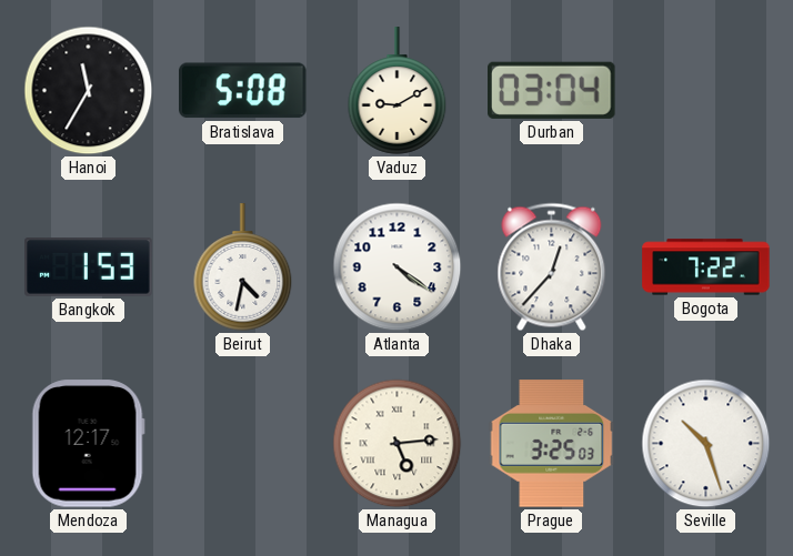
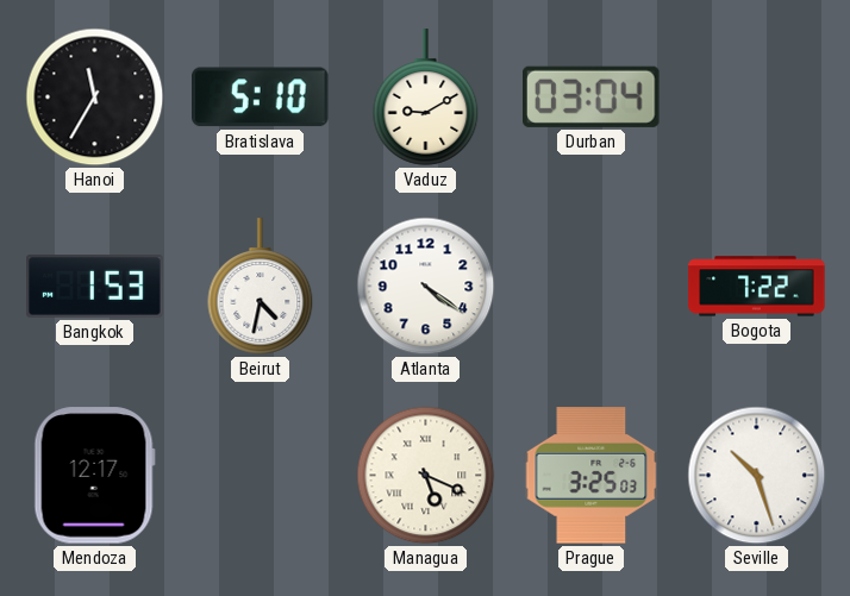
Bratislava: 5:08 -> 5:10 (261, 98)
Dhaka: 12:37 -> none (552, 267)
Managua: 5:14 -> 5:19 (426, 476)
